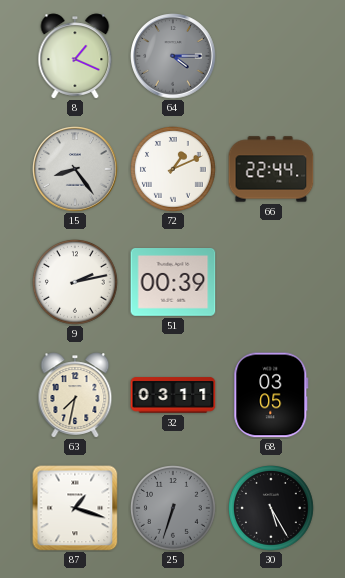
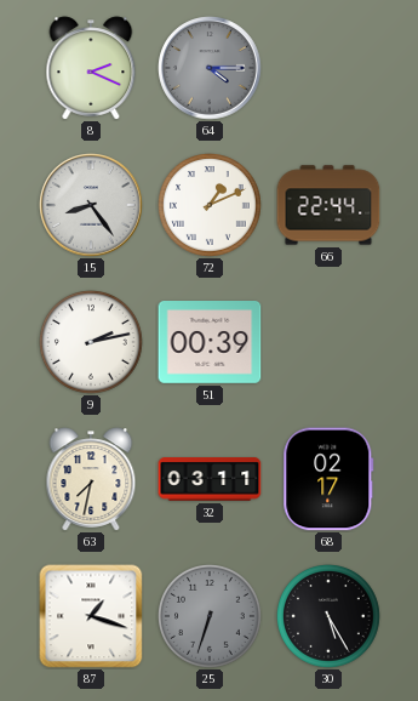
8: 1:19 -> 2:19 (91, 68)
68: 03:05 -> 02:17 (328, 479)
